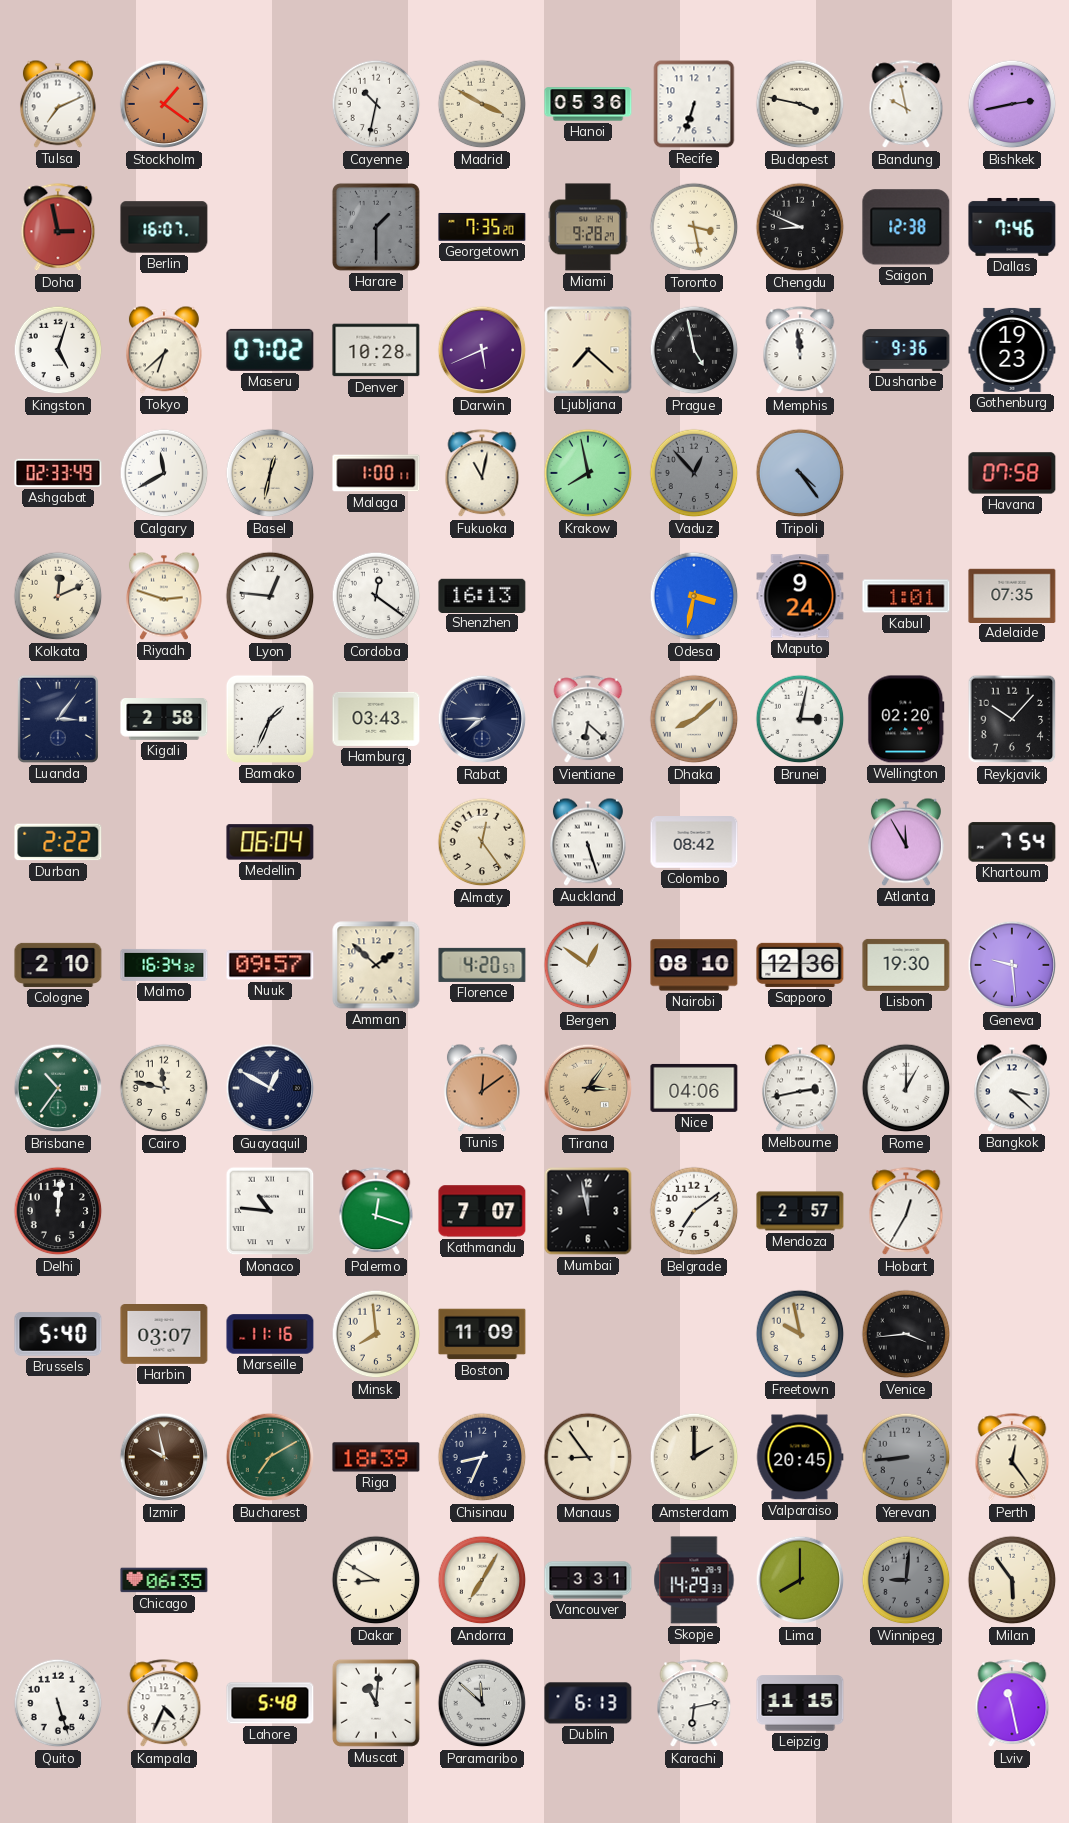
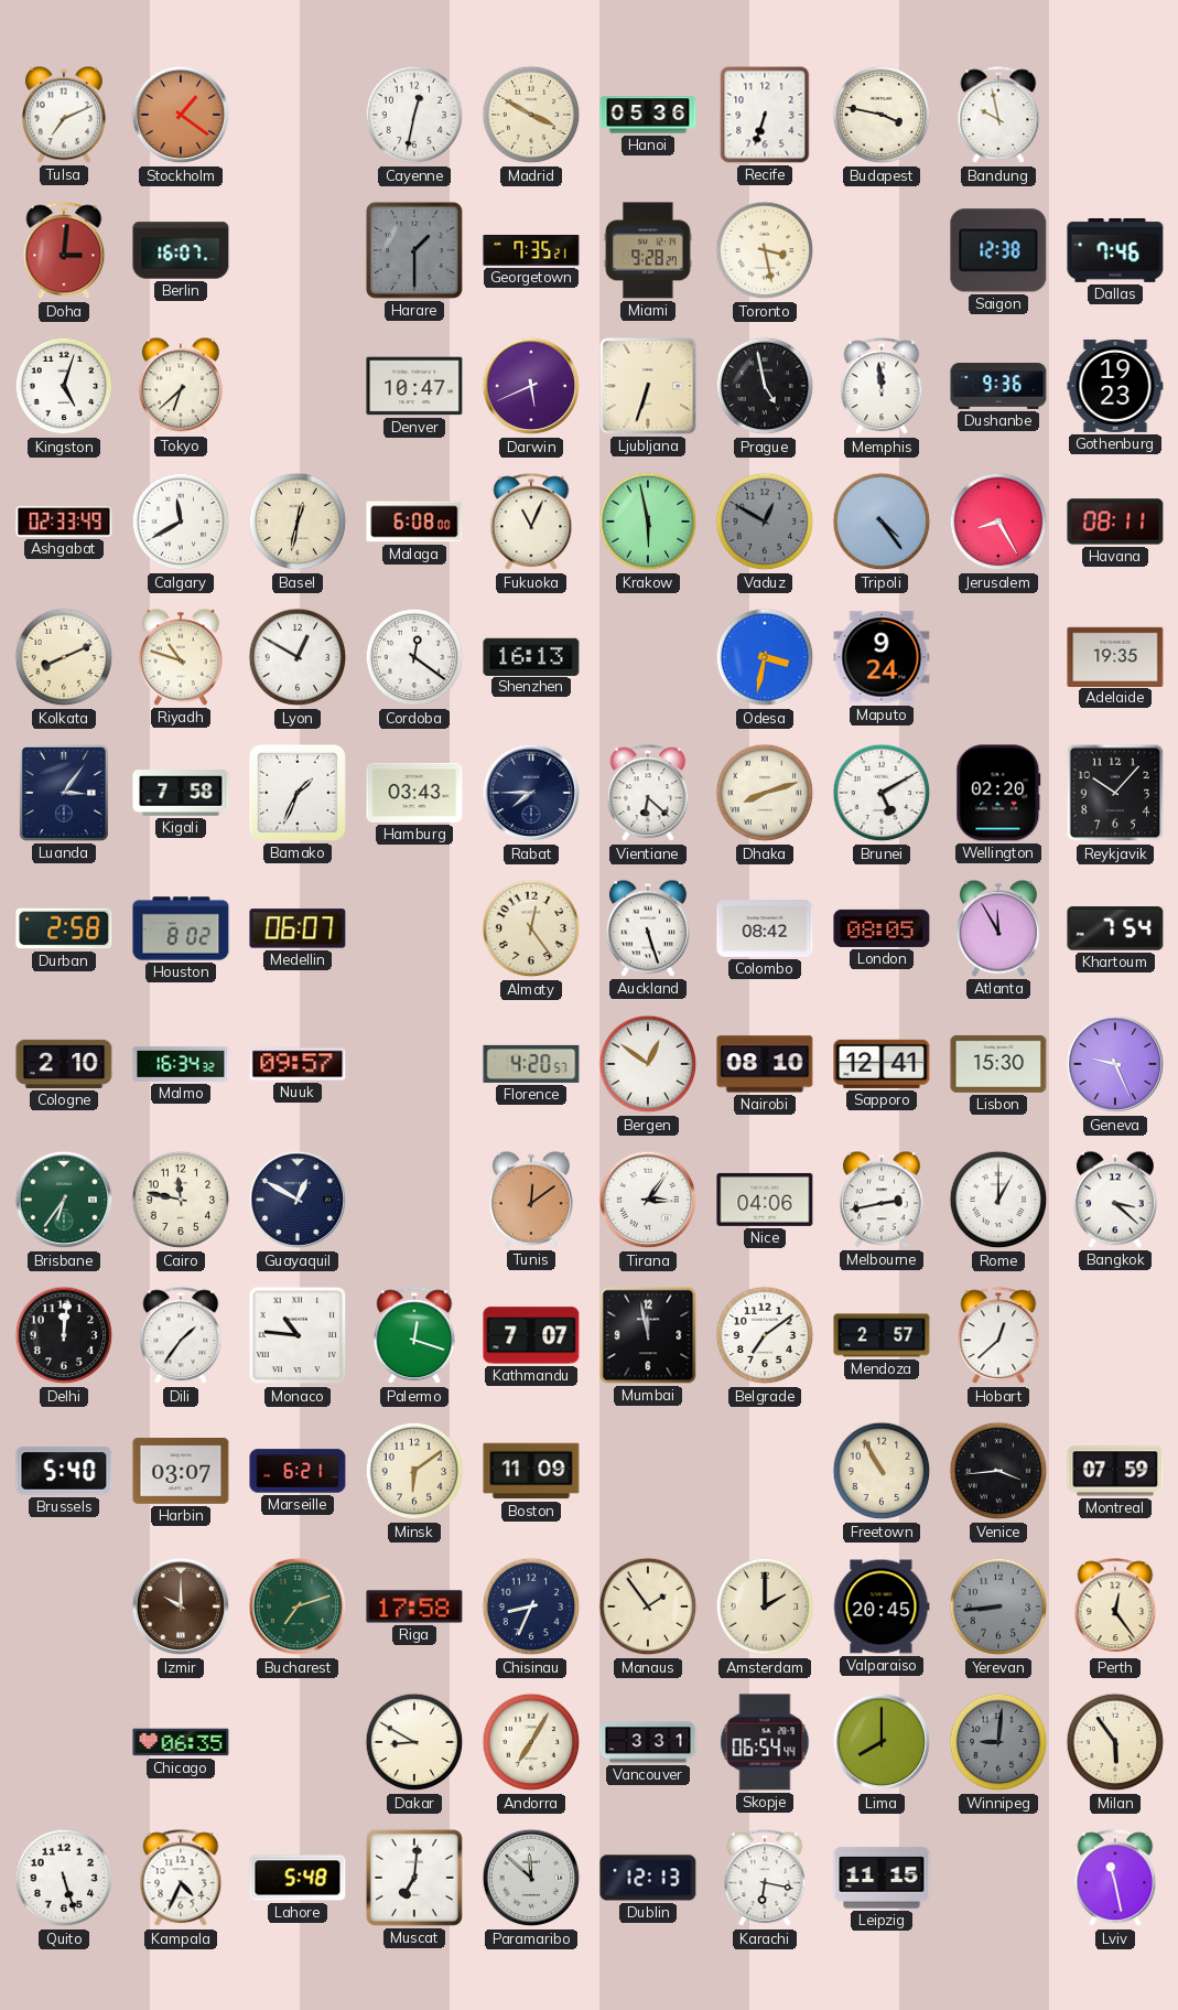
Cayenne: 10:32 -> 12:32 (414, 115)
Bishkek: 2:43 -> none (1012, 104)
Doha: 2:58 -> 3:01 (64, 251)
Georgetown: 7:35:20 -> 7:35:21 (531, 250)
Chengdu: 8:49 -> none (800, 227)
Maseru: 07:02 -> none (270, 350)
Denver: 10:28 -> 10:47 (414, 386)
Ljubljana: 7:22 -> 6:33 (648, 386)
Malaga: 1:00 -> 6:08 (414, 522)
Fukuoka: 11:02 -> 11:04 (531, 523)
Krakow: 7:58 -> 5:58 (648, 522)
Vaduz: 12:53 -> 12:50 (765, 522)
Jerusalem: none -> 8:25 (998, 522)
Havana: 07:58 -> 08:11 (1115, 522)
Kolkata: 12:11 -> 8:11 (64, 657)
Riyadh: 2:48 -> 10:48 (181, 657)
Lyon: 12:46 -> 12:50 (298, 657)
Kabul: 1:01 -> none (906, 596)
Adelaide: 07:35 -> 19:35 (1115, 656)
Kigali: 2:58 -> 7:58 (181, 794)
Dhaka: 8:08 -> 8:12 (765, 793)
Brunei: 3:02 -> 5:10 (882, 793)
Durban: 2:22 -> 2:58 (64, 928)
Houston: none -> 8:02 (181, 928)
Medellin: 06:04 -> 06:07 (298, 928)
London: none -> 08:05 (882, 928)
Amman: 1:52 -> none (376, 965)
Sapporo: 12:36 -> 12:41 (882, 1064)
Lisbon: 19:30 -> 15:30 (998, 1064)
Geneva: 9:29 -> 9:26 (1115, 1064)
Brisbane: 10:36 -> 6:36 (64, 1200)
Tirana dial: champagne -> white (648, 1200)
Dili: none -> 1:36 (181, 1336)
Hobart: 12:35 -> 12:38 (998, 1336)
Marseille: 11:16 -> 6:21 (298, 1471)
Minsk: 7:59 -> 6:09 (414, 1471)
Freetown: 9:58 -> 10:55 (882, 1471)
Montreal: none -> 07:59 (1115, 1471)
Izmir: 9:58 -> 10:00 (181, 1606)
Bucharest: 7:10 -> 7:12 (298, 1606)
Riga: 18:39 -> 17:58 (414, 1606)
Manaus: 8:54 -> 1:54 (648, 1606)
Skopje: 14:29 -> 06:54 (765, 1742)
Muscat: 11:01 -> 7:01 (414, 1878)
Dublin: 6:13 -> 12:13 (648, 1878)
Karachi: 6:13 -> 6:17 (765, 1879)
